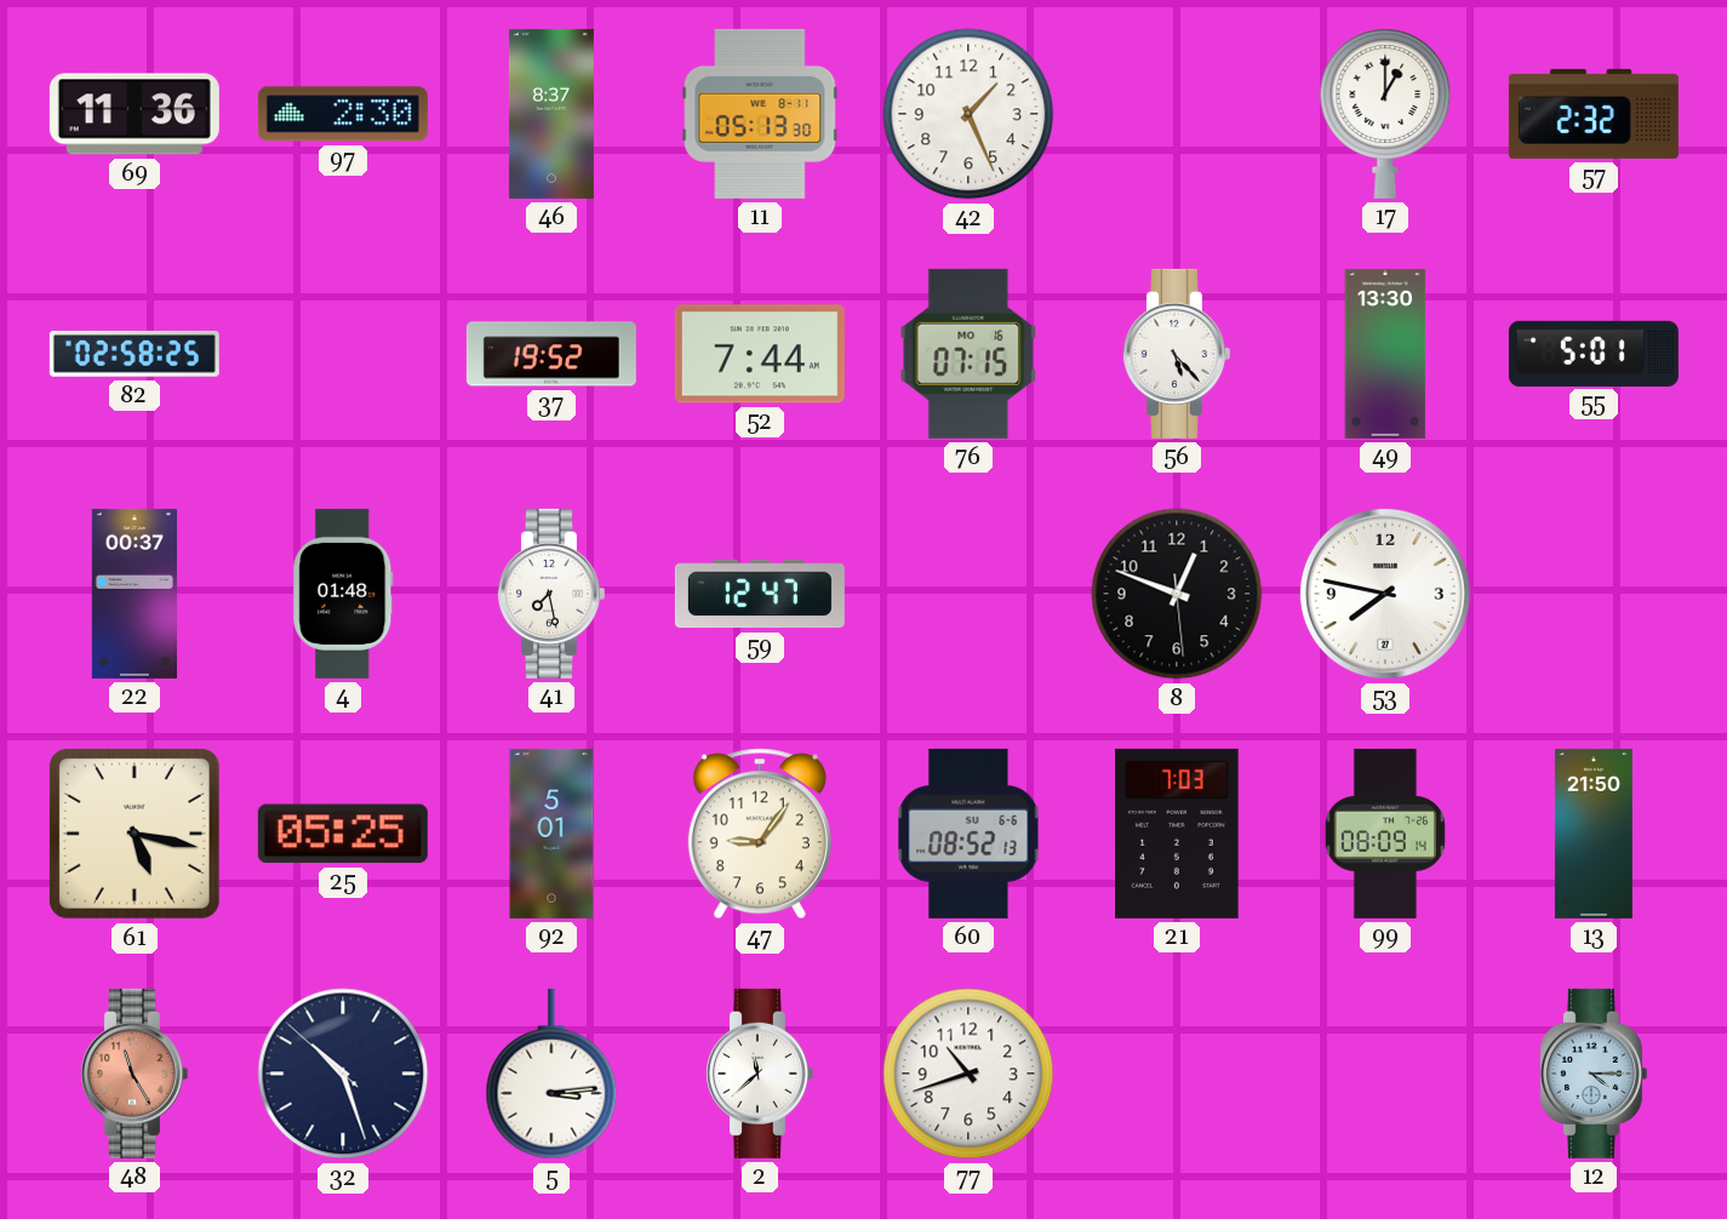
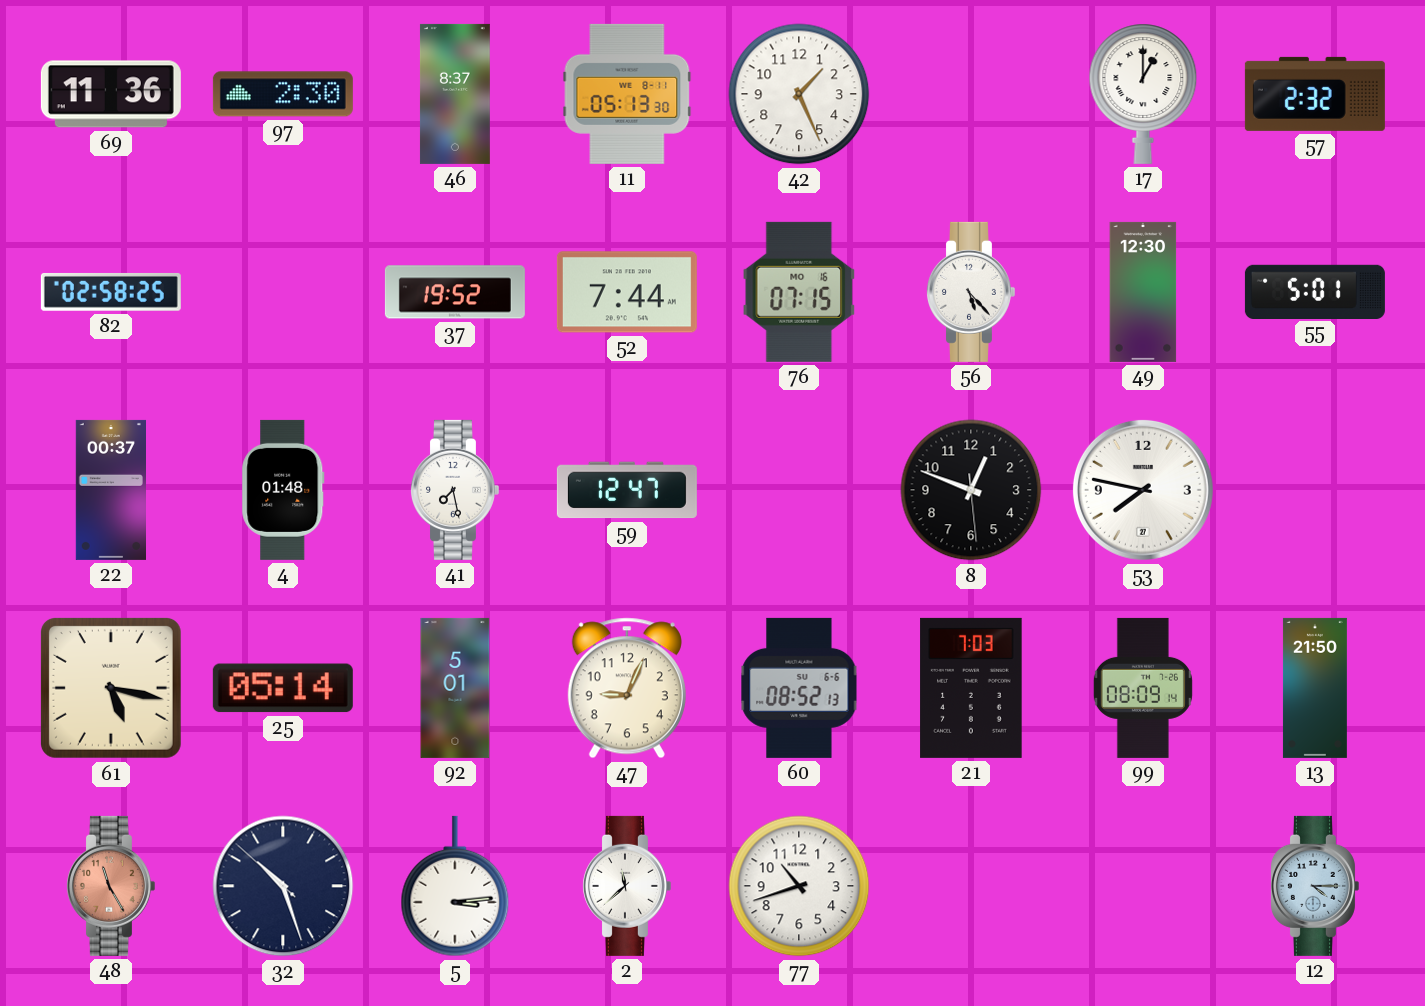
49: 13:30 -> 12:30 (1143, 292)
25: 05:25 -> 05:14 (283, 688)
47: 9:06 -> 9:04 (627, 688)
